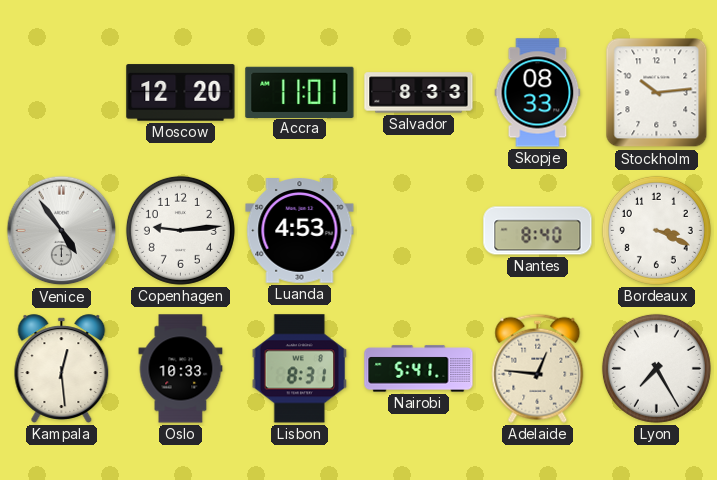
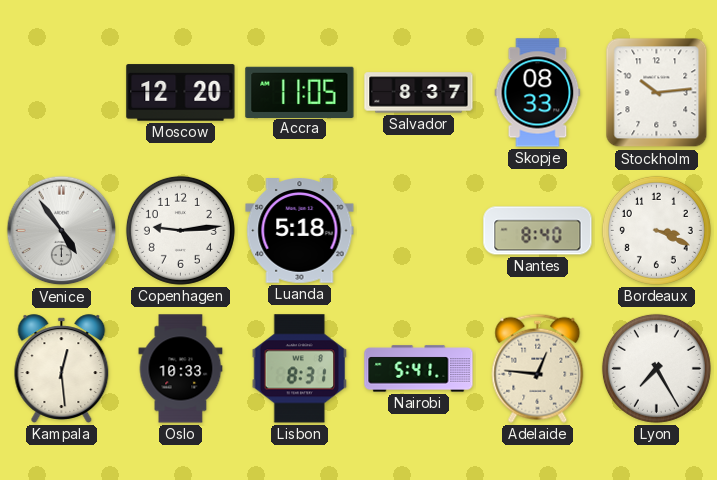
Accra: 11:01 -> 11:05 (300, 92)
Salvador: 8:33 -> 8:37 (419, 93)
Luanda: 4:53 -> 5:18 (300, 231)
